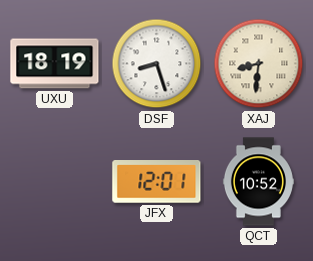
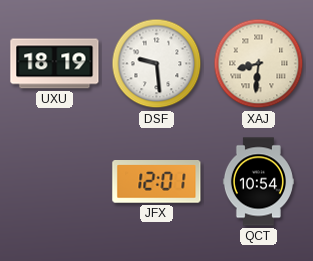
DSF: 8:27 -> 9:29 (157, 64)
QCT: 10:52 -> 10:54 (258, 182)
